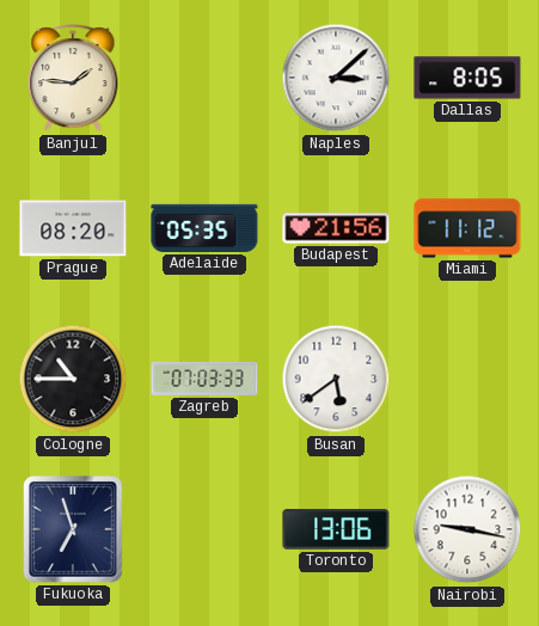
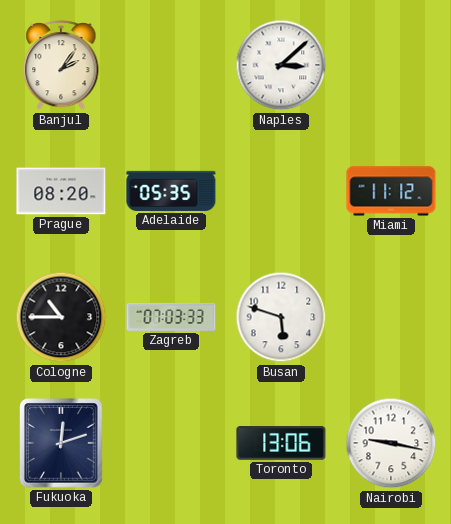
Banjul: 1:46 -> 2:06 (61, 66)
Dallas: 8:05 -> none (467, 78)
Budapest: 21:56 -> none (336, 228)
Busan: 5:39 -> 5:48 (281, 317)
Fukuoka: 6:57 -> 12:12 (62, 443)
